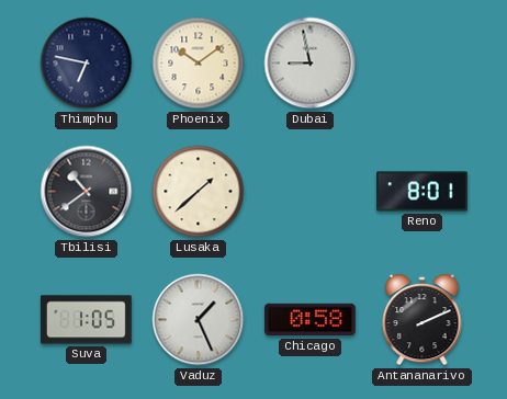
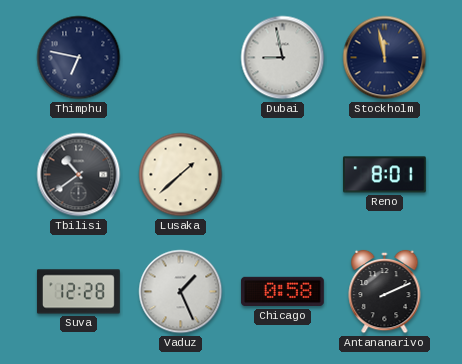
Phoenix: 10:09 -> none (199, 64)
Stockholm: none -> 11:58 (385, 58)
Suva: 1:05 -> 12:28 (78, 292)
